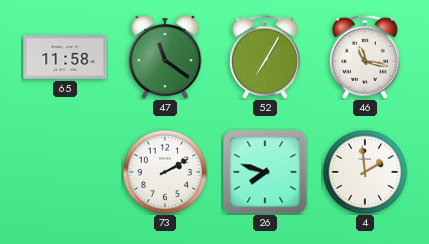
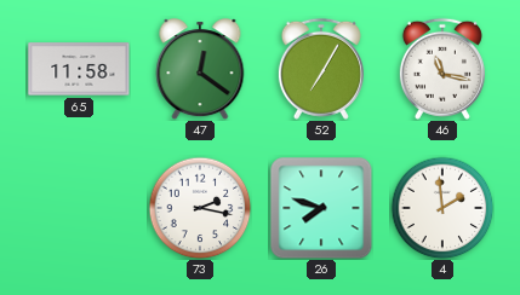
47: 11:21 -> 12:21 (200, 69)
73: 2:10 -> 2:17 (200, 208)
